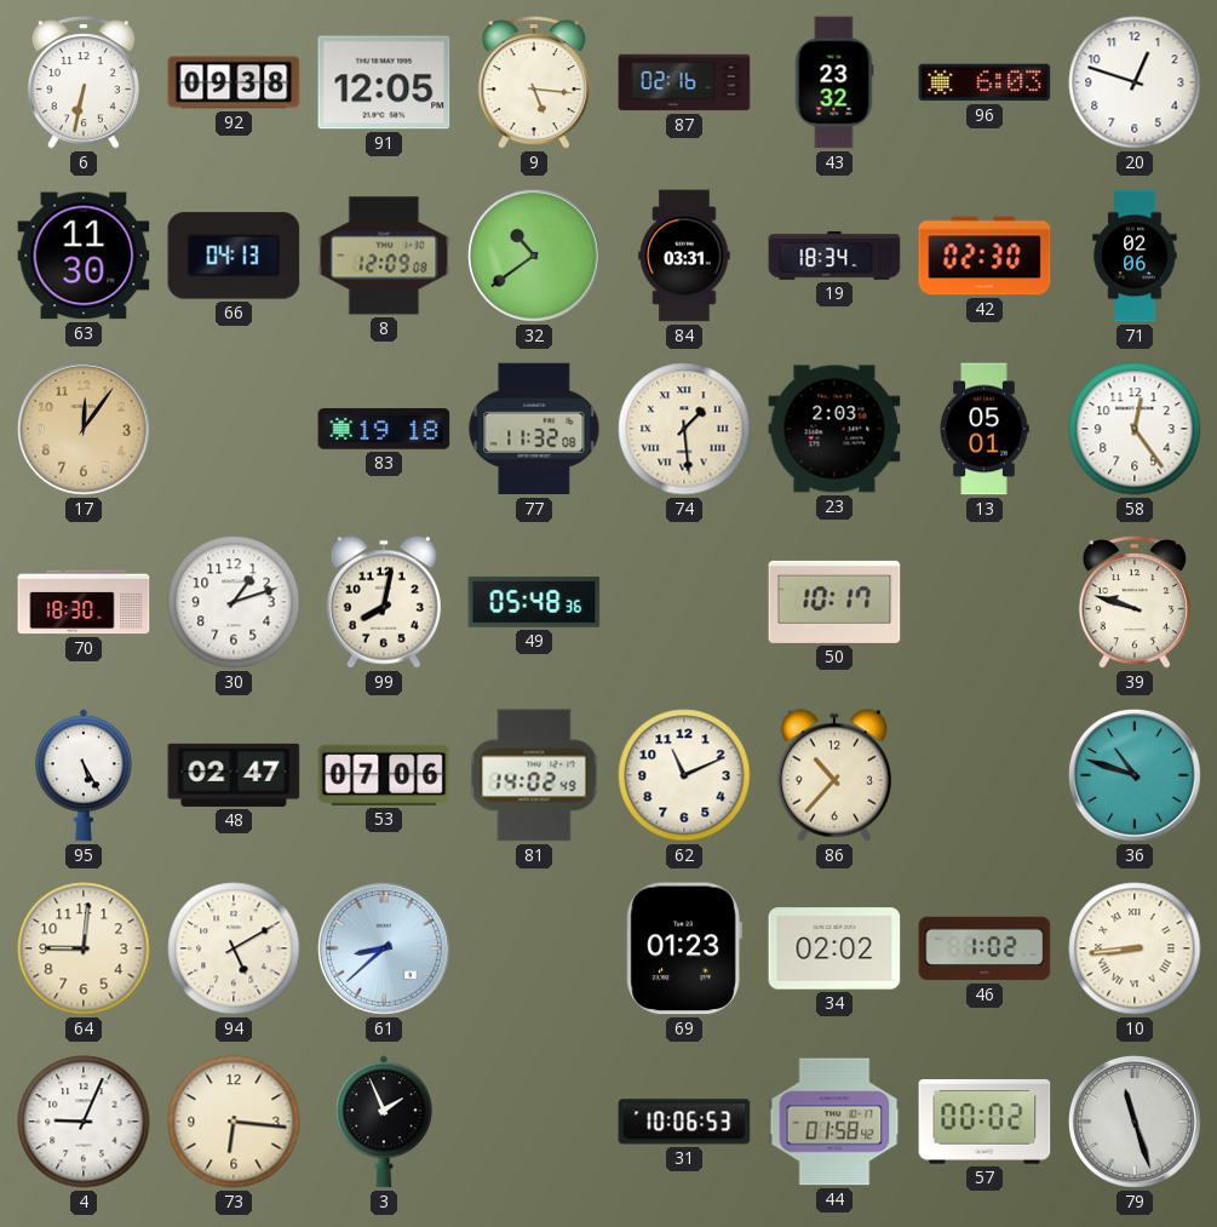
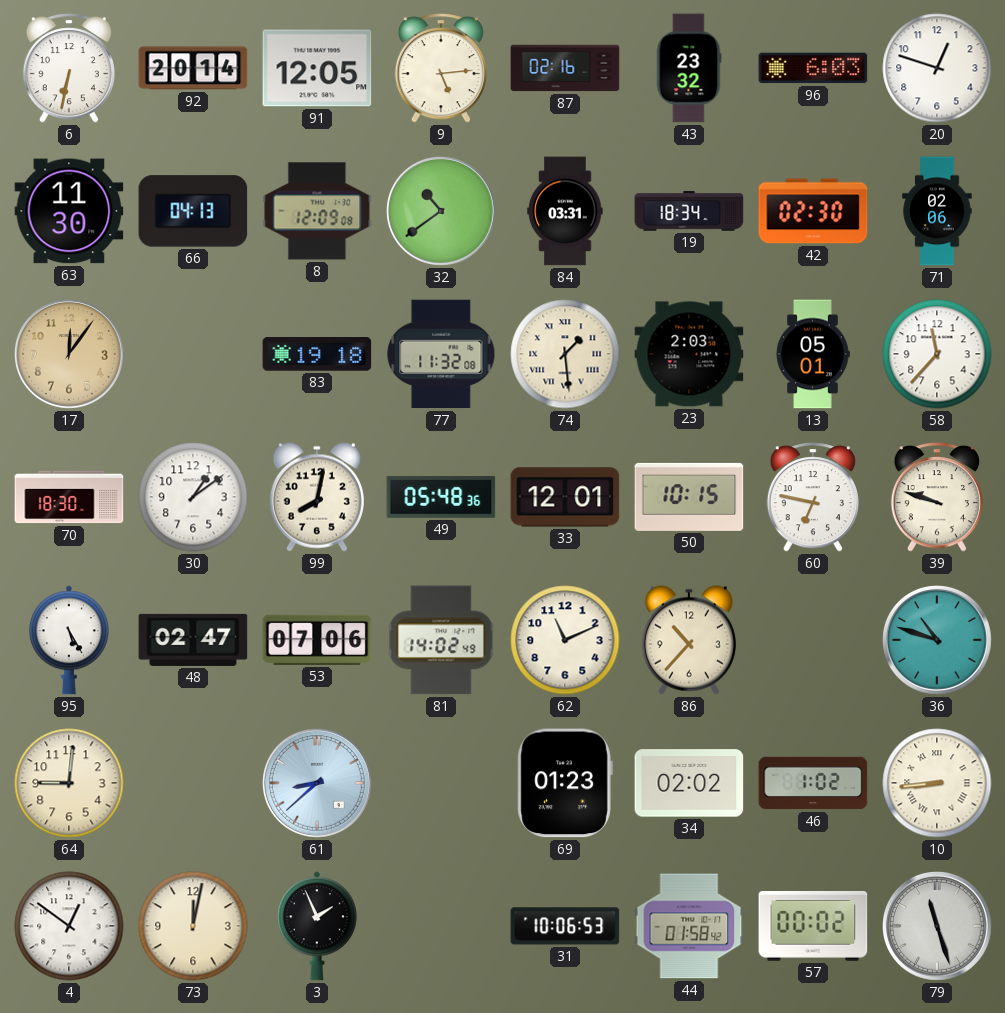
92: 09:38 -> 20:14 (193, 68)
9: 5:16 -> 5:14 (441, 68)
58: 12:24 -> 11:37 (937, 354)
30: 1:12 -> 1:09 (193, 497)
33: none -> 12:01 (565, 497)
50: 10:17 -> 10:15 (689, 497)
60: none -> 6:47 (813, 497)
94: 5:10 -> none (234, 948)
4: 9:04 -> 12:51 (69, 926)
73: 6:16 -> 12:02 (193, 926)
